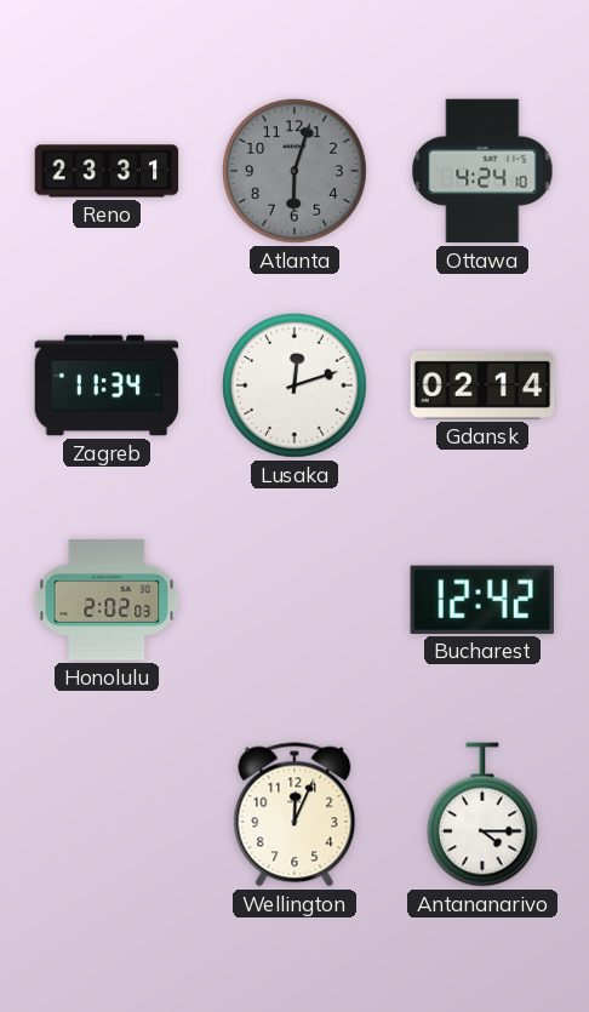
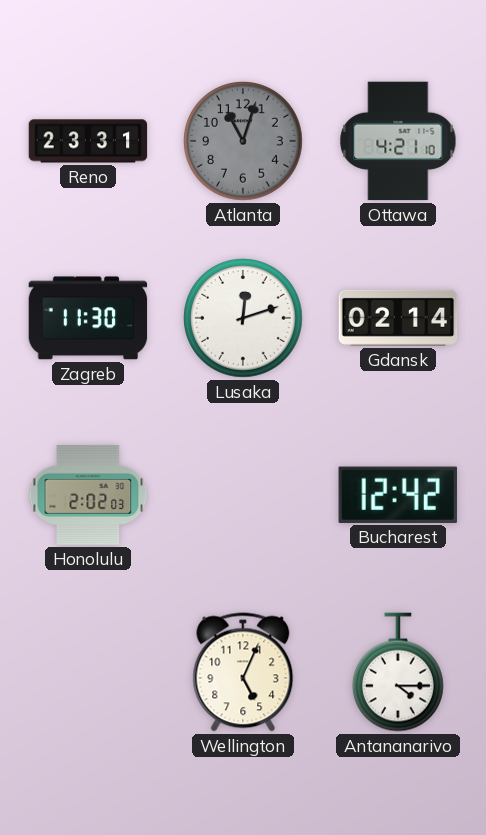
Atlanta: 6:03 -> 11:03 (244, 142)
Ottawa: 4:24 -> 4:21 (398, 141)
Zagreb: 11:34 -> 11:30 (88, 318)
Wellington: 12:04 -> 5:04 (243, 672)
